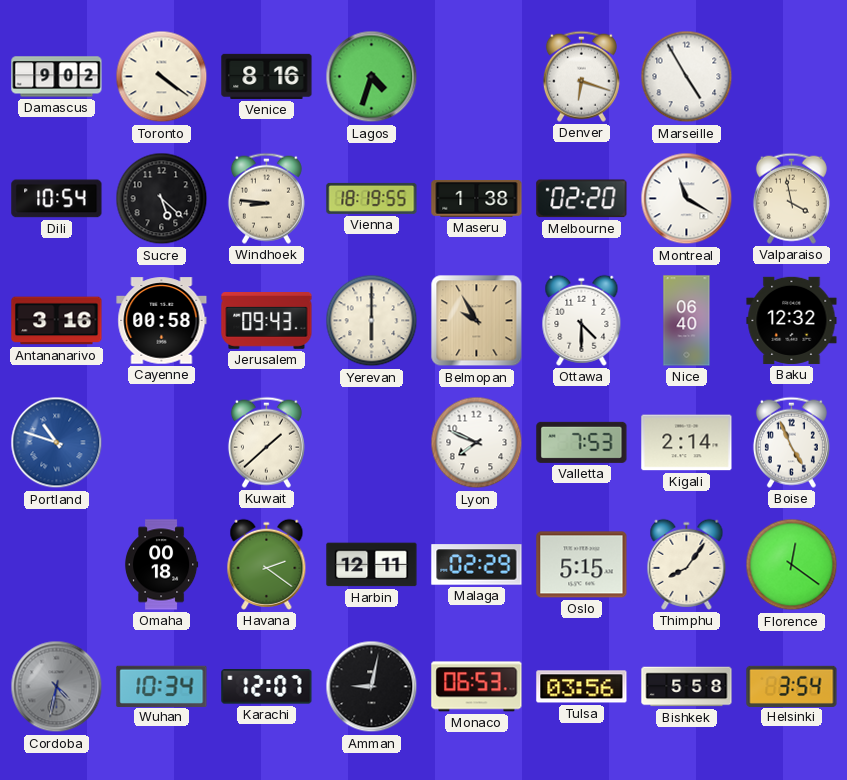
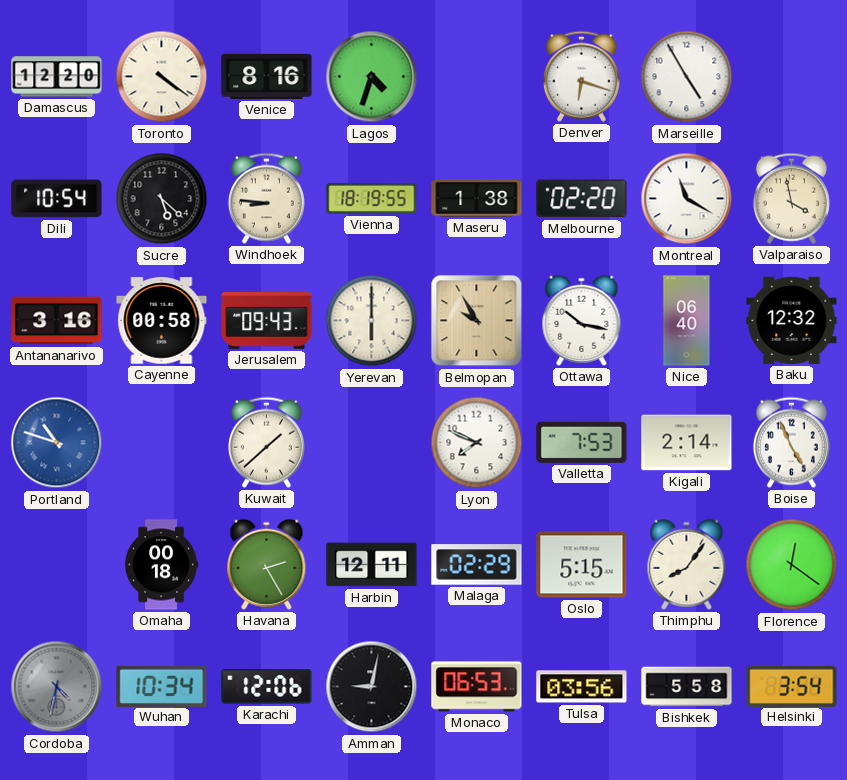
Damascus: 9:02 -> 12:20 (57, 77)
Ottawa: 4:30 -> 10:17 (582, 320)
Havana: 2:21 -> 2:25 (267, 564)
Karachi: 12:07 -> 12:06 (267, 687)
